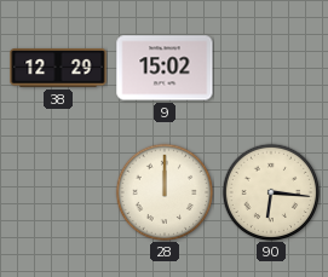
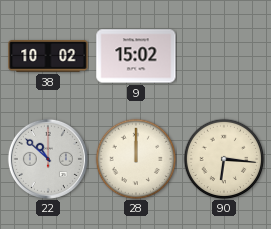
38: 12:29 -> 10:02 (48, 57)
22: none -> 10:52 (48, 159)
